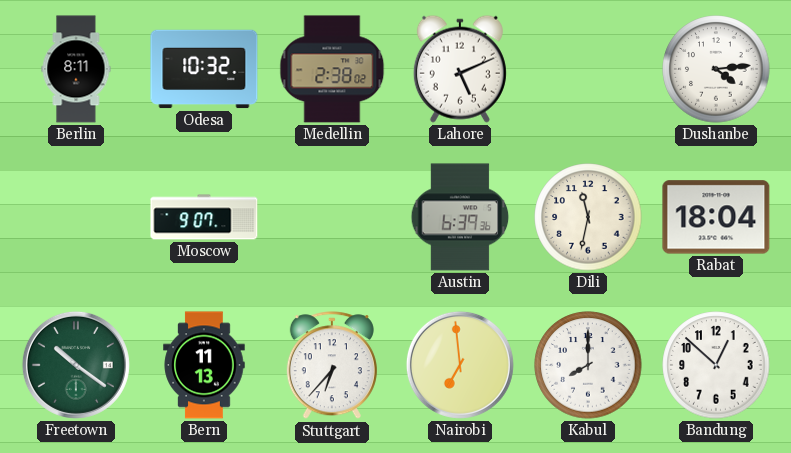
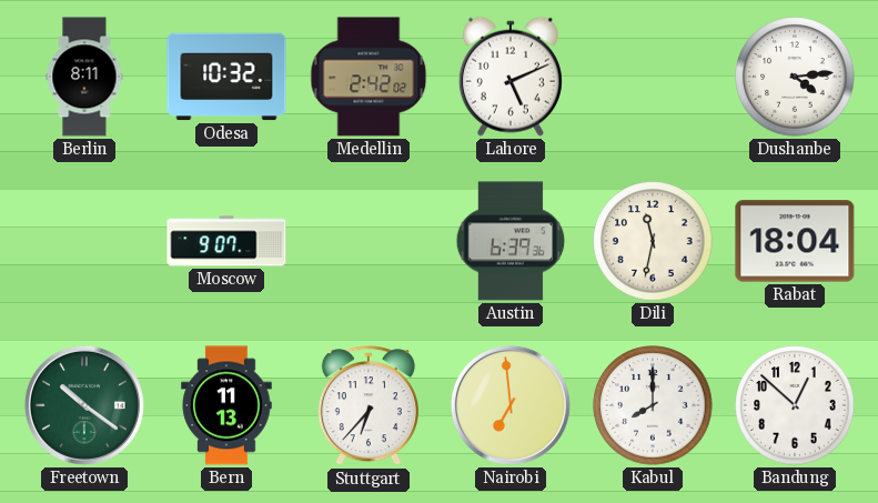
Medellin: 2:38 -> 2:42 (369, 77)
